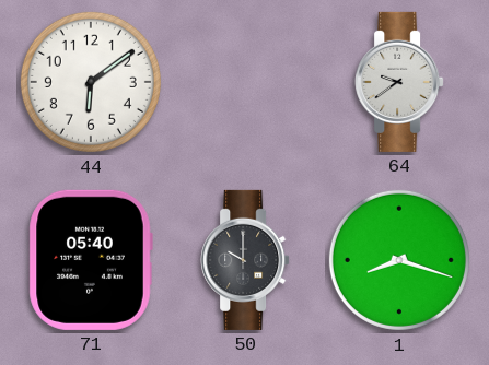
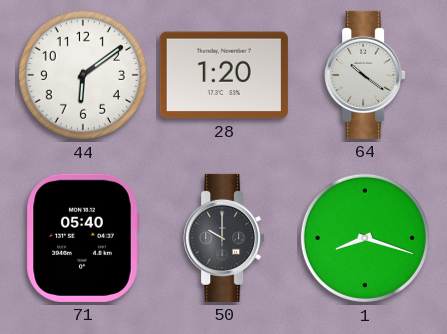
28: none -> 1:20 (224, 75)
64: 9:39 -> 10:21 (365, 75)
